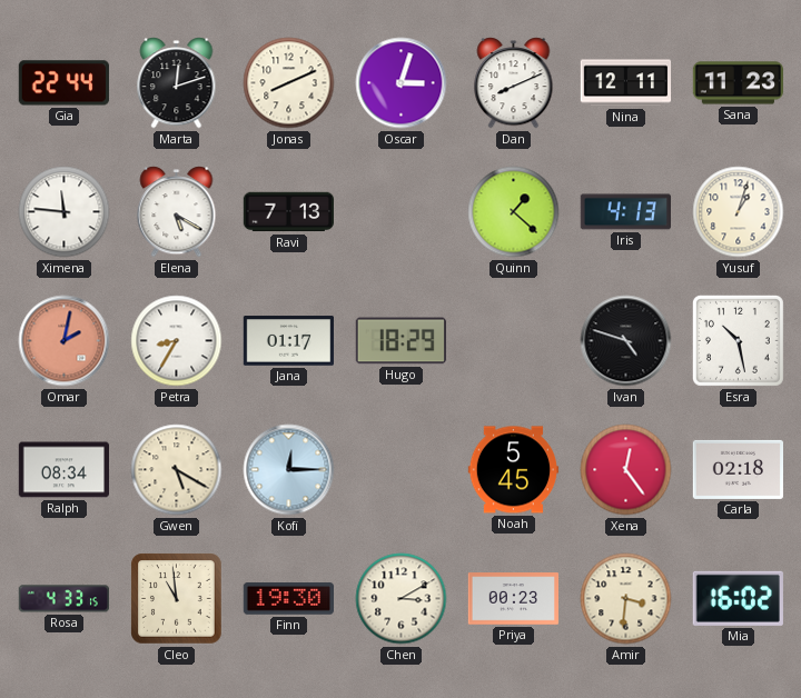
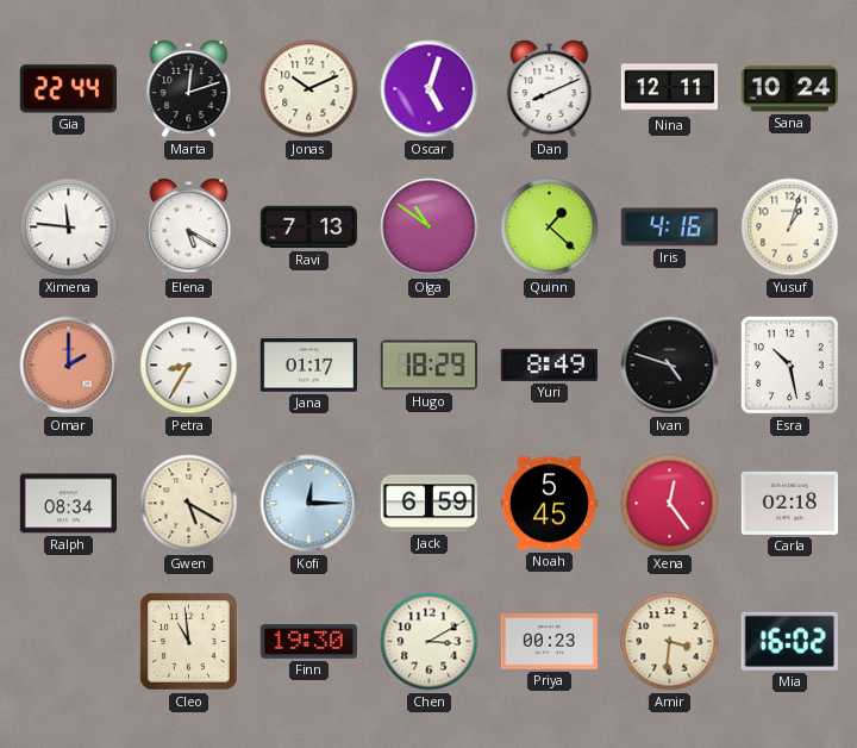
Jonas: 8:11 -> 10:11 (309, 89)
Oscar: 3:03 -> 5:03 (430, 89)
Sana: 11:23 -> 10:24 (790, 89)
Olga: none -> 10:51 (430, 227)
Iris: 4:13 -> 4:16 (669, 227)
Omar: 2:02 -> 2:00 (69, 366)
Yuri: none -> 8:49 (549, 364)
Jack: none -> 6:59 (430, 504)
Rosa: 4:33 -> none (63, 599)
